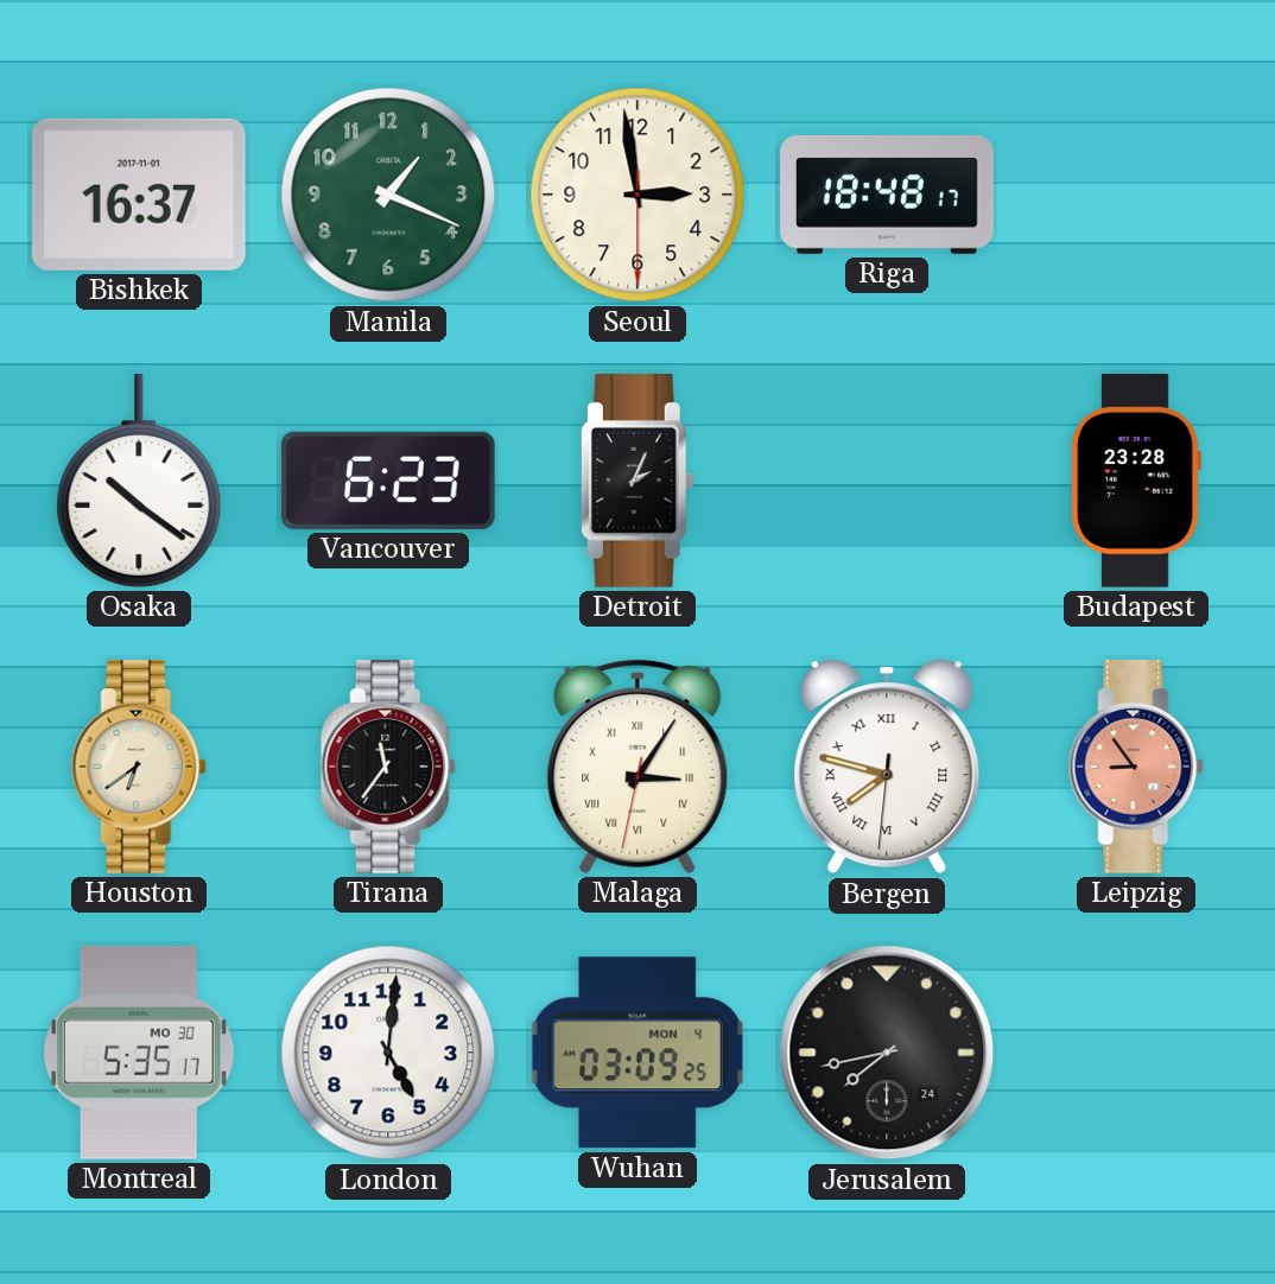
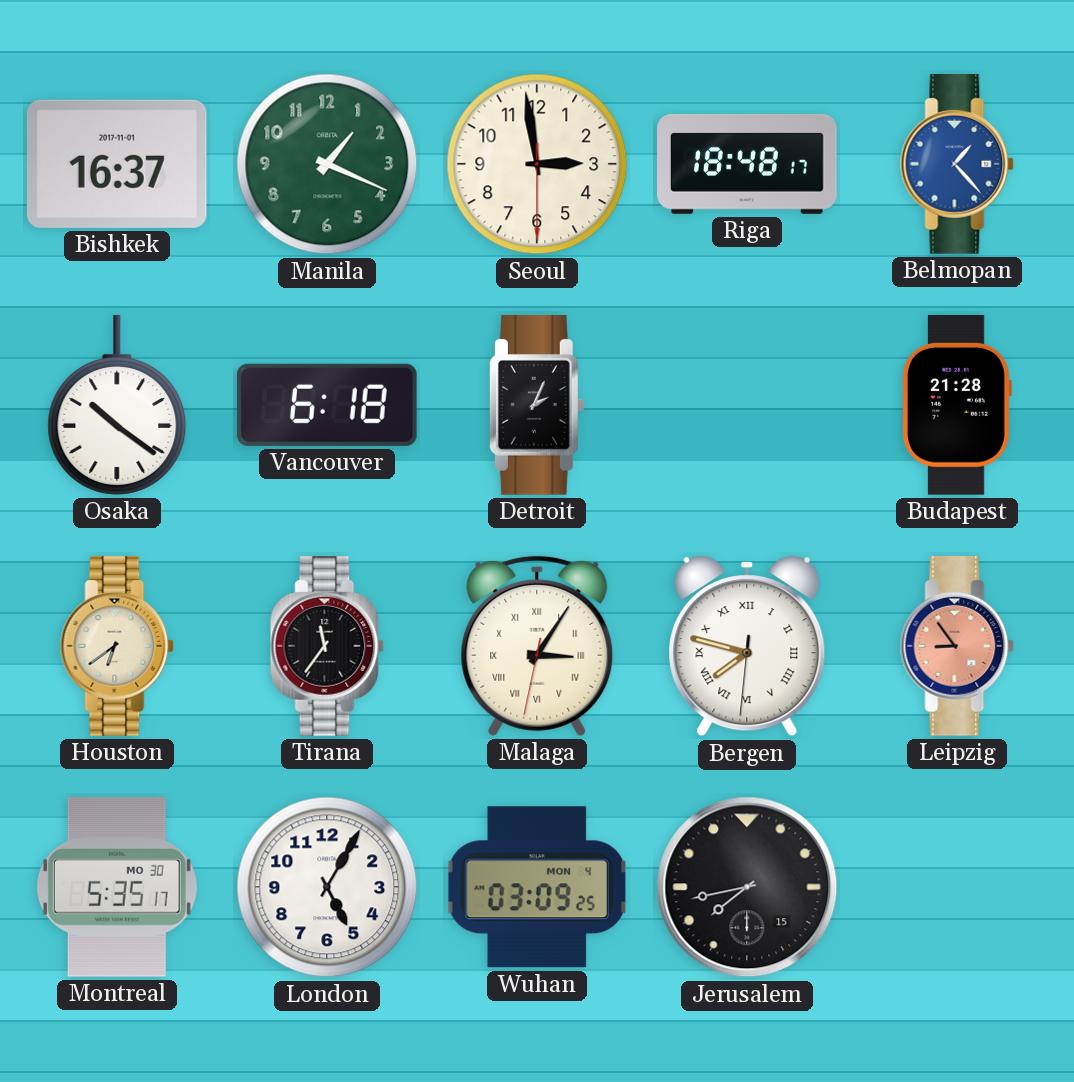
Belmopan: none -> 1:23 (957, 165)
Vancouver: 6:23 -> 6:18 (328, 405)
Budapest: 23:28 -> 21:28 (957, 406)
London: 5:01 -> 5:05 (327, 887)
Jerusalem date: 24 -> 15 (747, 887)
